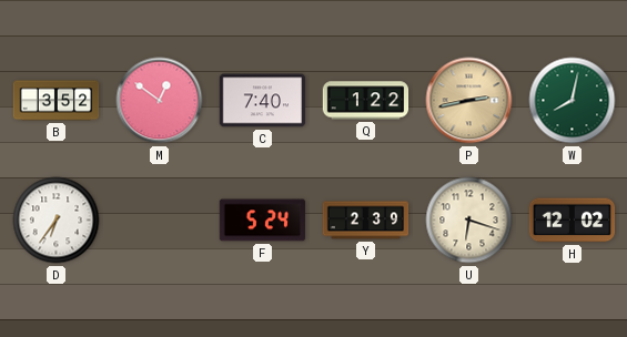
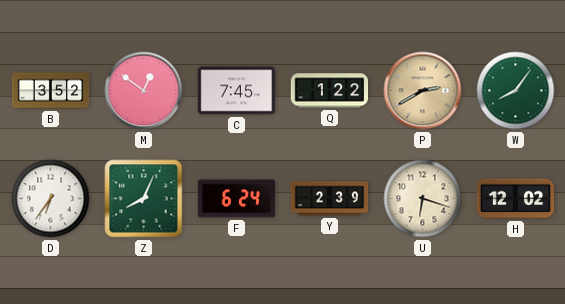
C: 7:40 -> 7:45 (237, 91)
P: 2:43 -> 2:40 (423, 91)
W: 8:02 -> 8:06 (516, 91)
Z: none -> 8:04 (144, 199)
F: 5:24 -> 6:24 (237, 199)
